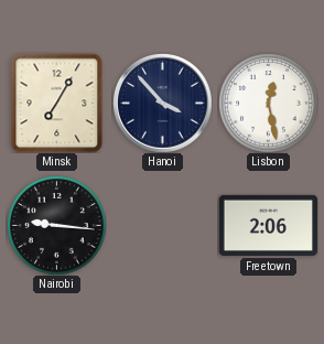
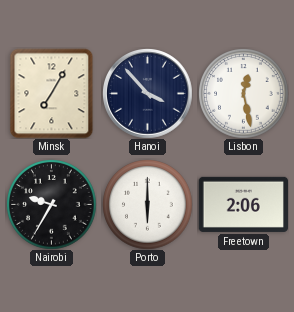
Nairobi: 9:16 -> 9:35 (51, 204)
Porto: none -> 6:00 (147, 204)
